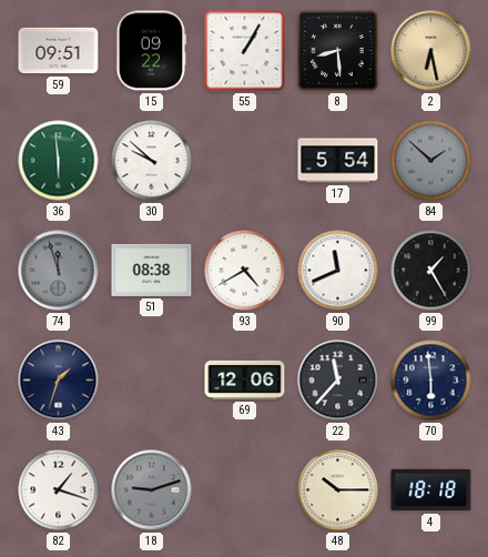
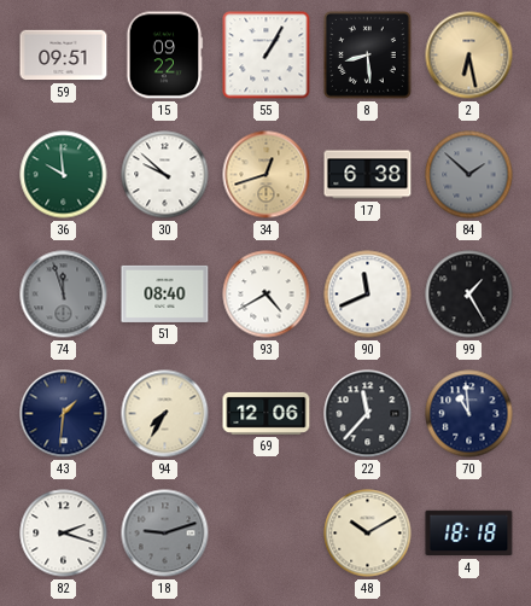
36: 5:59 -> 9:59 (64, 175)
34: none -> 12:42 (267, 175)
17: 5:54 -> 6:38 (368, 175)
51: 08:38 -> 08:40 (165, 293)
43: 1:33 -> 1:31 (64, 414)
94: none -> 7:35 (165, 414)
70: 5:59 -> 10:59 (469, 414)
82: 1:18 -> 2:18 (64, 534)
48: 10:15 -> 10:10 (368, 534)
